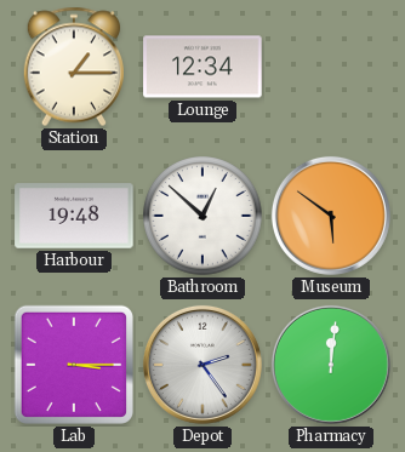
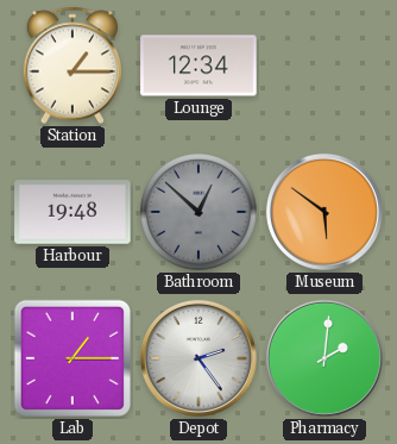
Bathroom dial: white -> grey (198, 212)
Lab: 3:15 -> 1:15 (73, 358)
Pharmacy: 12:01 -> 2:01 (324, 358)
